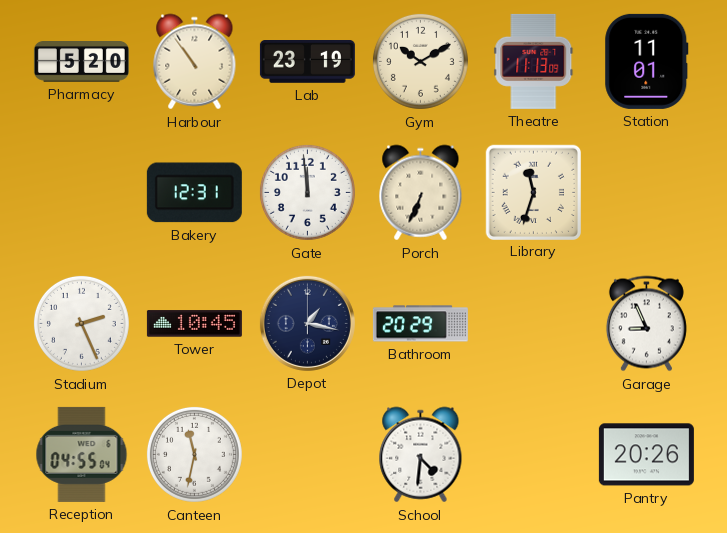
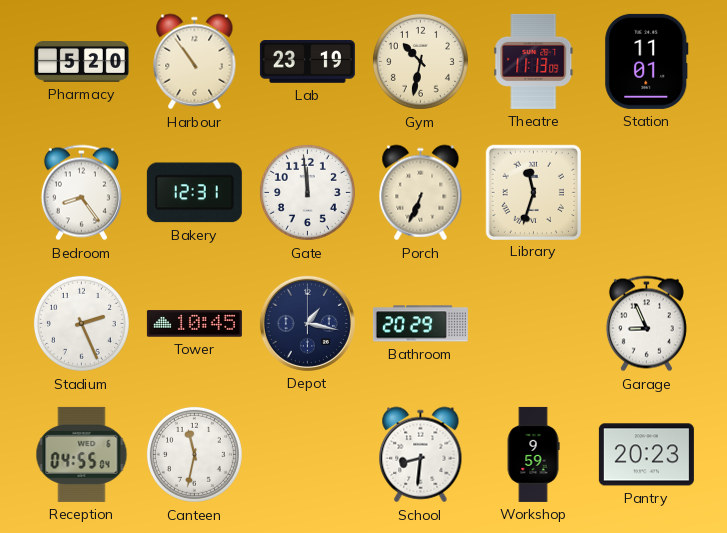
Gym: 10:10 -> 10:32 (420, 61)
Bedroom: none -> 8:24 (81, 193)
School: 4:31 -> 8:31 (421, 455)
Workshop: none -> 9:59 (533, 454)
Pantry: 20:26 -> 20:23 (646, 455)
